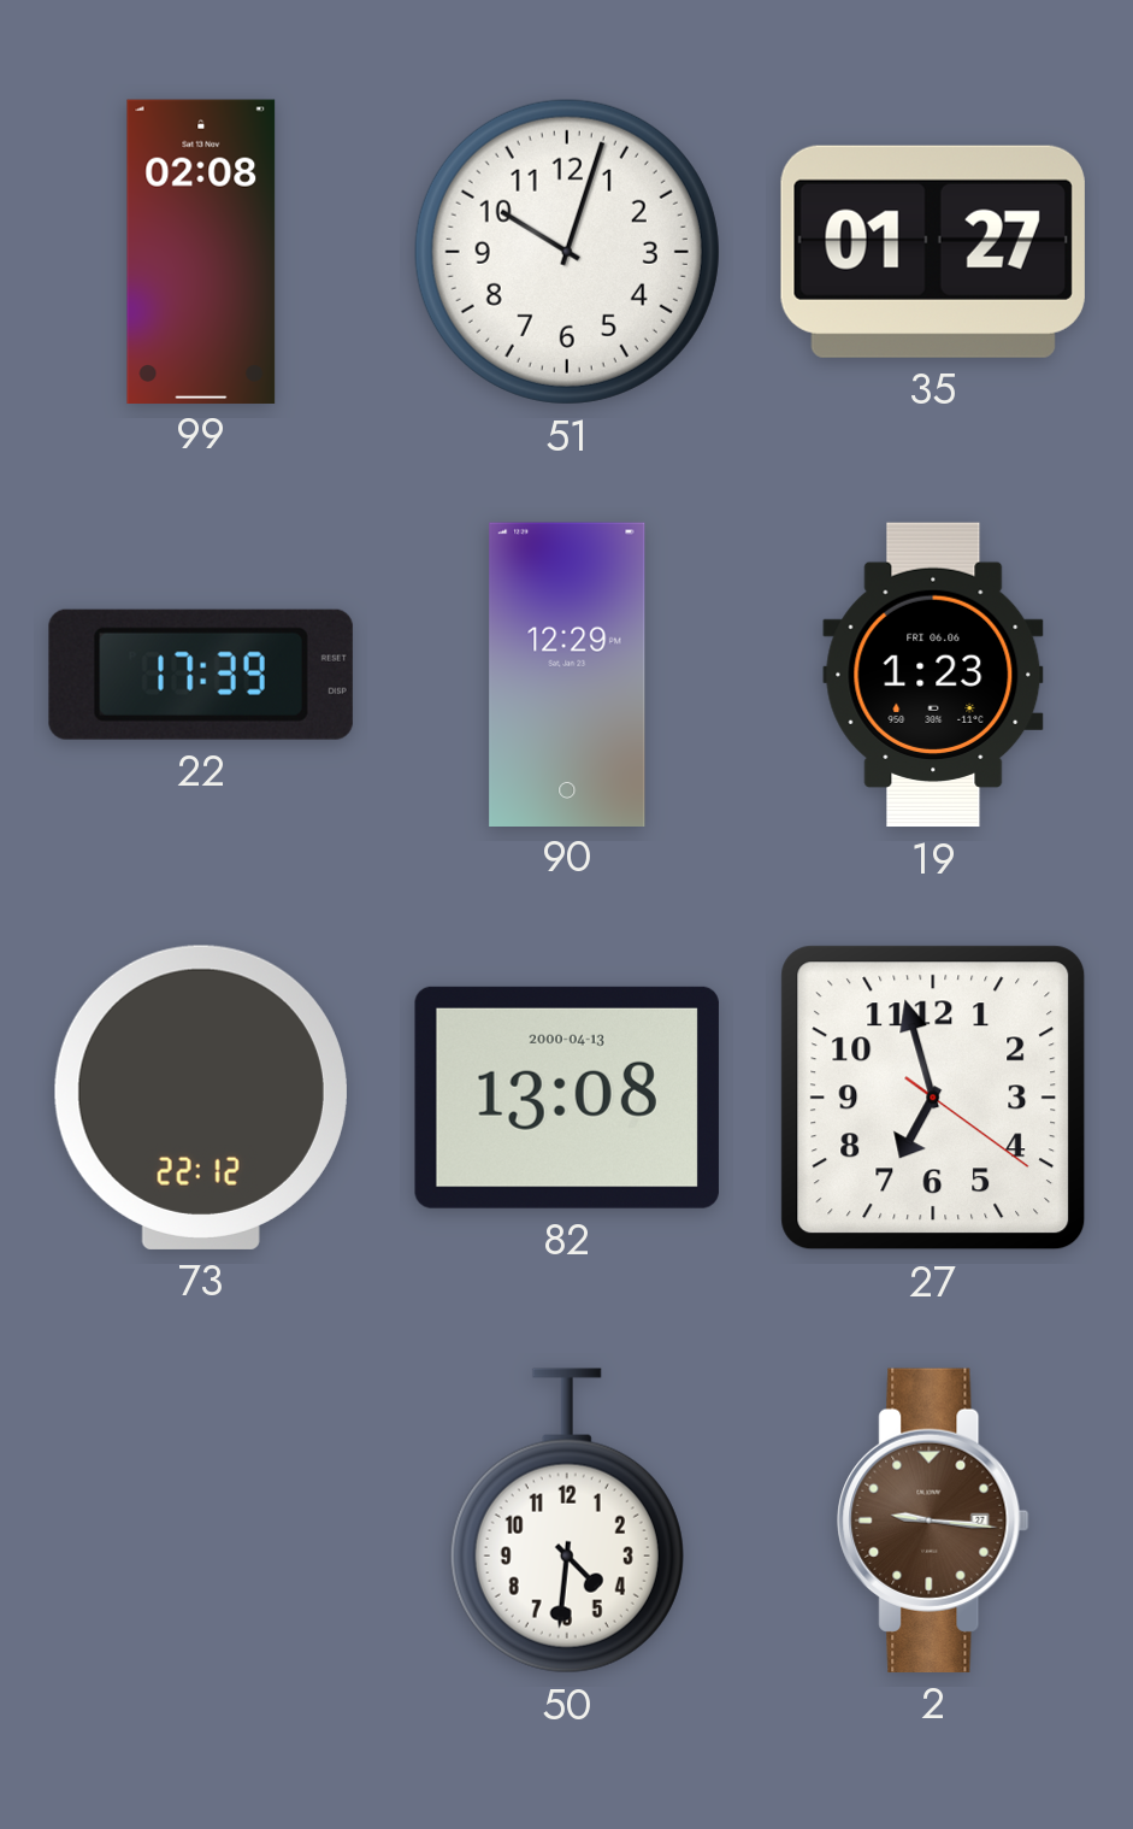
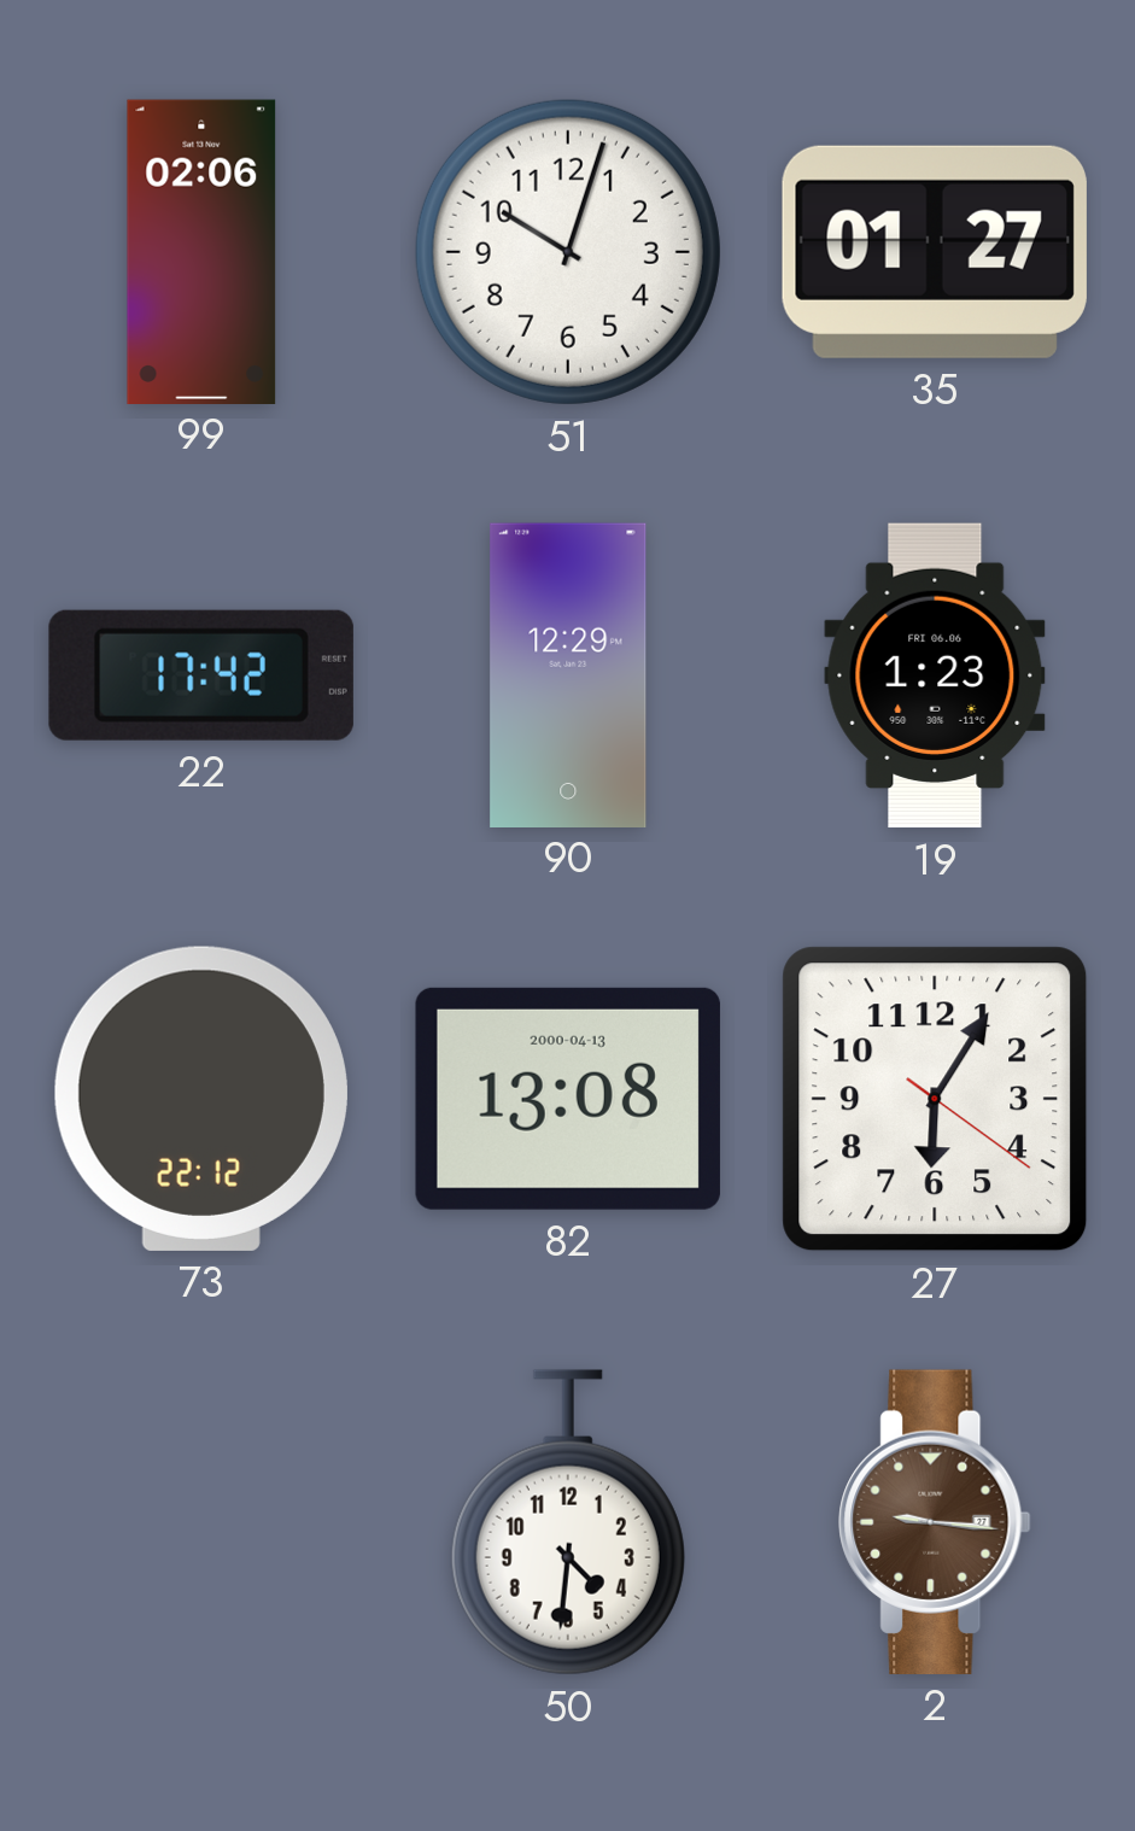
99: 02:08 -> 02:06 (201, 251)
22: 17:39 -> 17:42 (201, 675)
27: 6:57 -> 6:05 (935, 1099)
